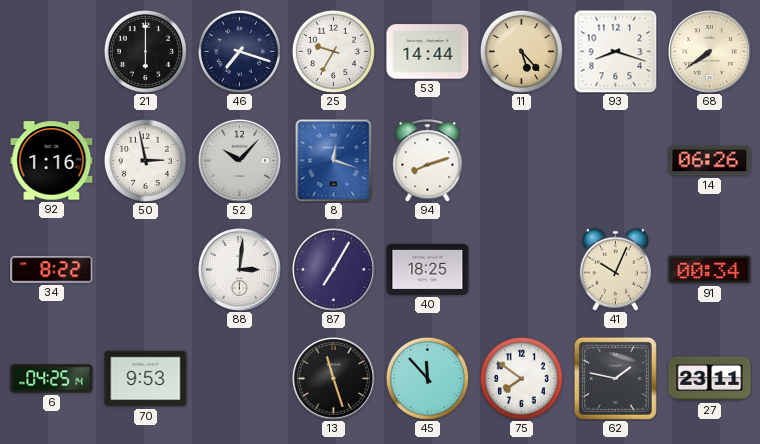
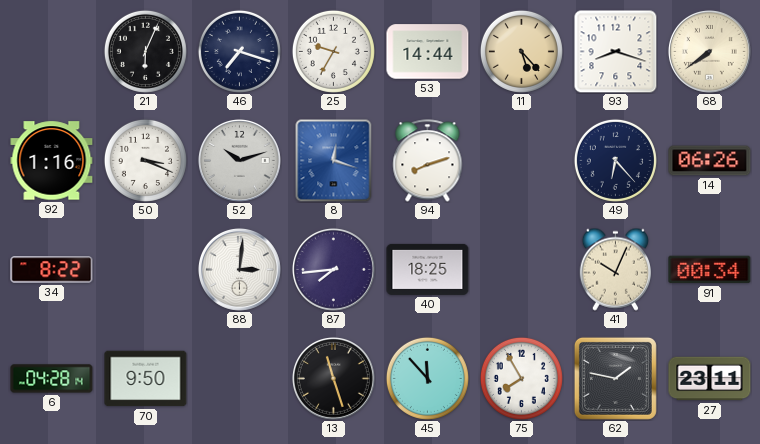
21: 6:00 -> 6:04 (145, 51)
50: 2:58 -> 3:19 (145, 160)
52: 10:07 -> 10:12 (239, 160)
49: none -> 6:23 (615, 160)
87: 7:05 -> 7:44 (333, 269)
6: 04:25 -> 04:28 (52, 379)
70: 9:53 -> 9:50 (146, 379)
75: 7:51 -> 7:55 (521, 378)
